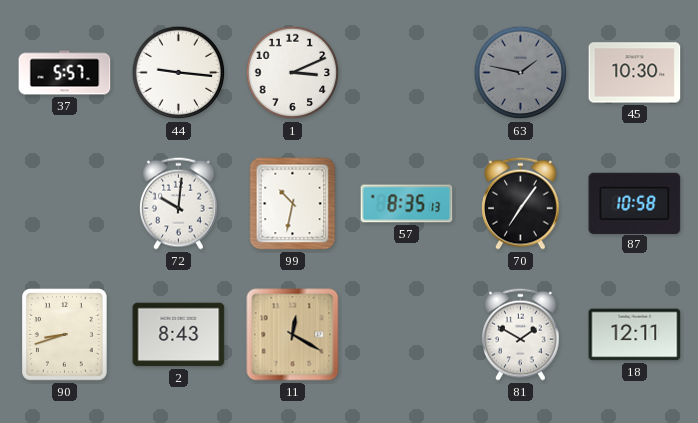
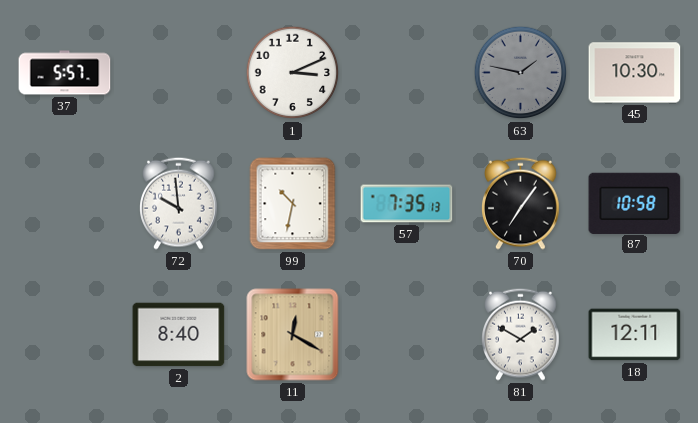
44: 9:16 -> none (179, 73)
72: 10:01 -> 9:59 (179, 203)
57: 8:35 -> 7:35 (407, 204)
90: 8:42 -> none (65, 335)
2: 8:43 -> 8:40 (179, 335)
